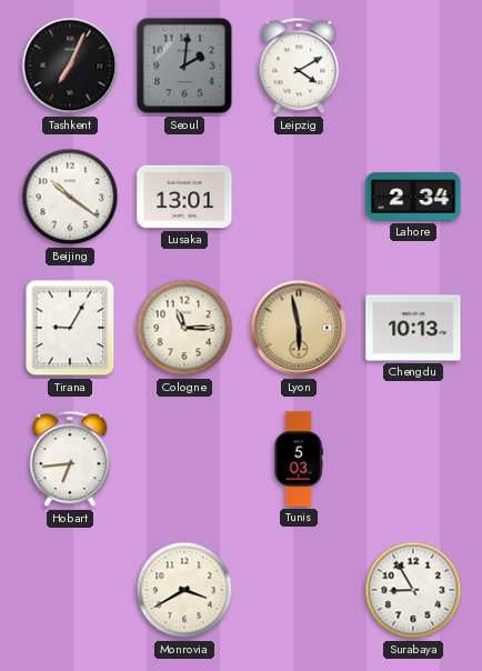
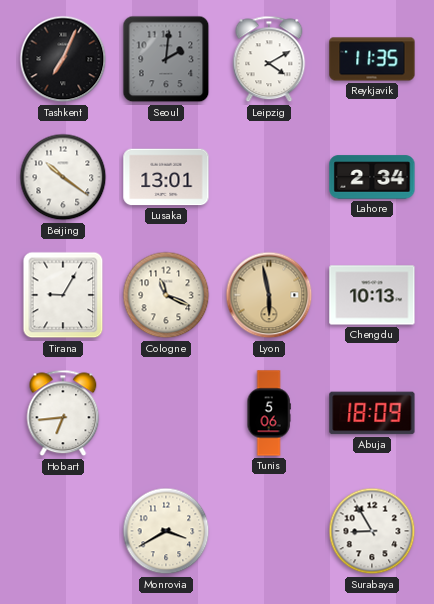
Reykjavik: none -> 11:35 (372, 59)
Cologne: 11:15 -> 11:19 (166, 295)
Tunis: 5:03 -> 5:06 (269, 413)
Abuja: none -> 18:09 (372, 413)
